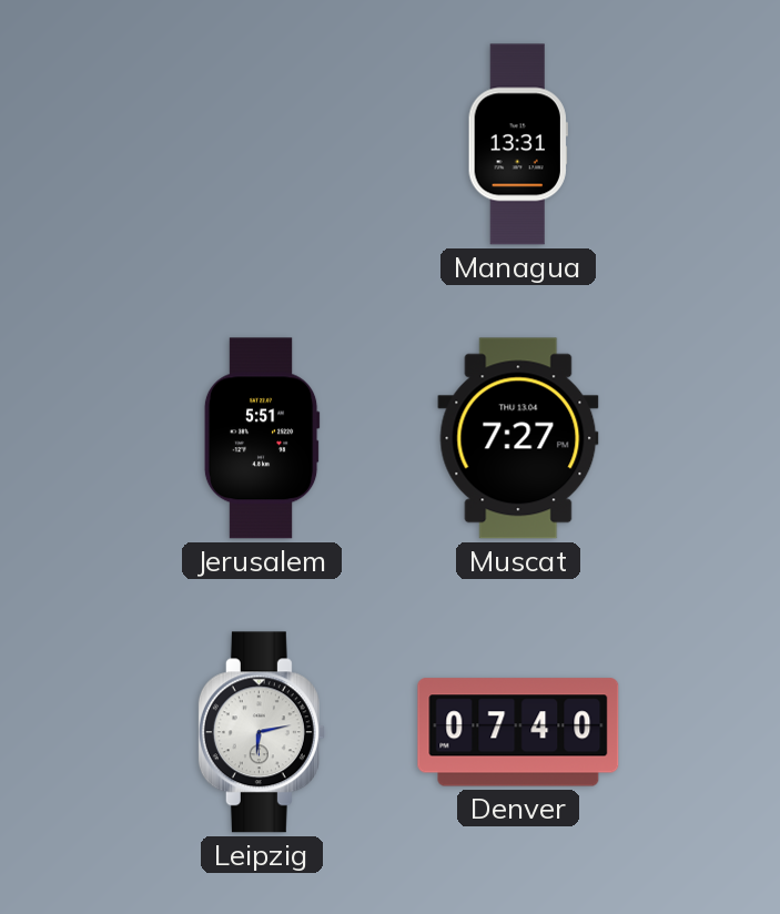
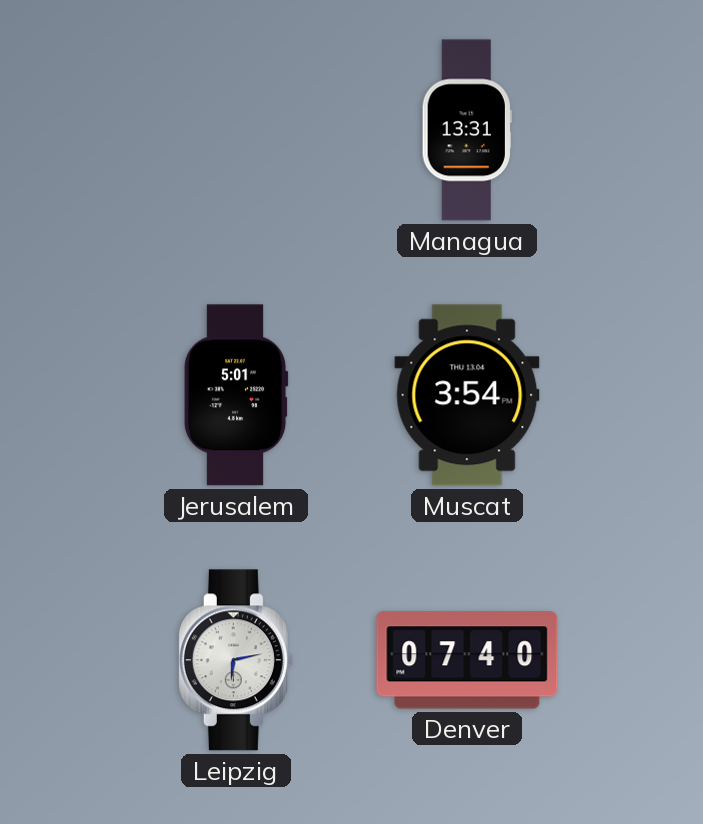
Jerusalem: 5:51 -> 5:01 (236, 395)
Muscat: 7:27 -> 3:54 (467, 395)
